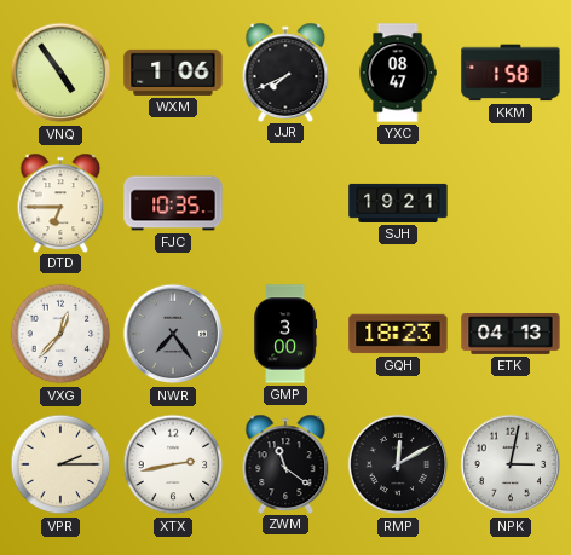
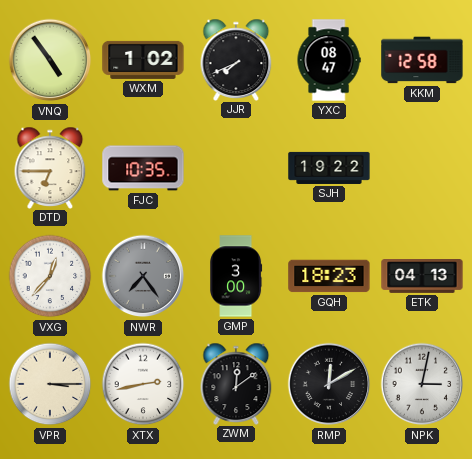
WXM: 1:06 -> 1:02 (143, 60)
KKM: 1:58 -> 12:58 (422, 60)
SJH: 19:21 -> 19:22 (329, 168)
VPR: 2:15 -> 3:15 (50, 384)
ZWM: 11:21 -> 12:09 (236, 383)
